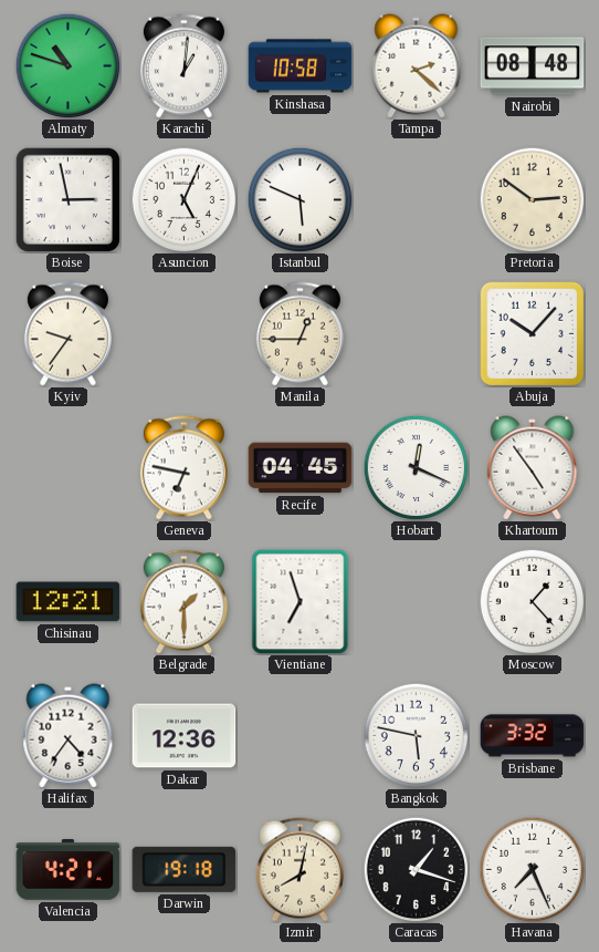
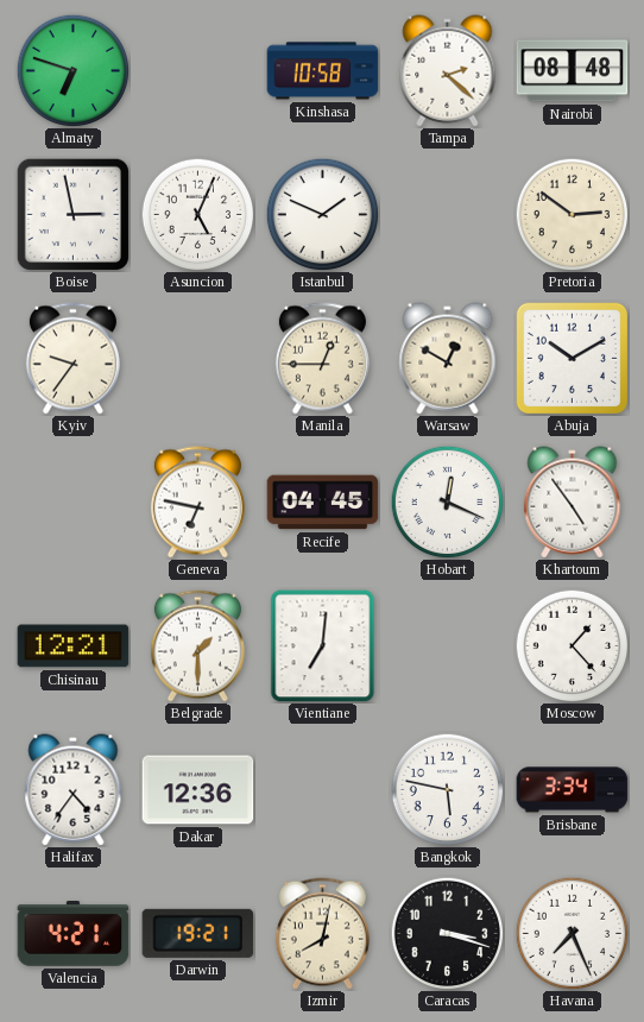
Almaty: 10:48 -> 6:48 (72, 70)
Karachi: 1:01 -> none (183, 66)
Istanbul: 5:49 -> 1:49 (322, 214)
Warsaw: none -> 12:50 (448, 359)
Abuja: 10:07 -> 10:10 (572, 358)
Vientiane: 6:57 -> 7:01 (323, 646)
Brisbane: 3:32 -> 3:34 (573, 790)
Darwin: 19:18 -> 19:21 (198, 933)
Caracas: 1:18 -> 3:18 (447, 933)
